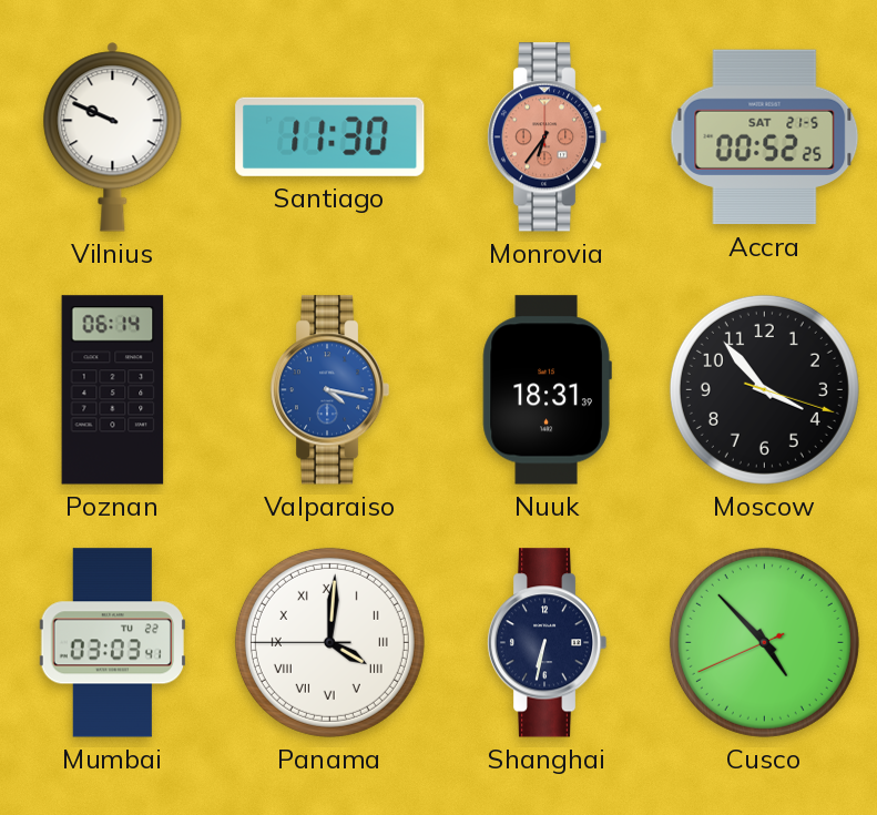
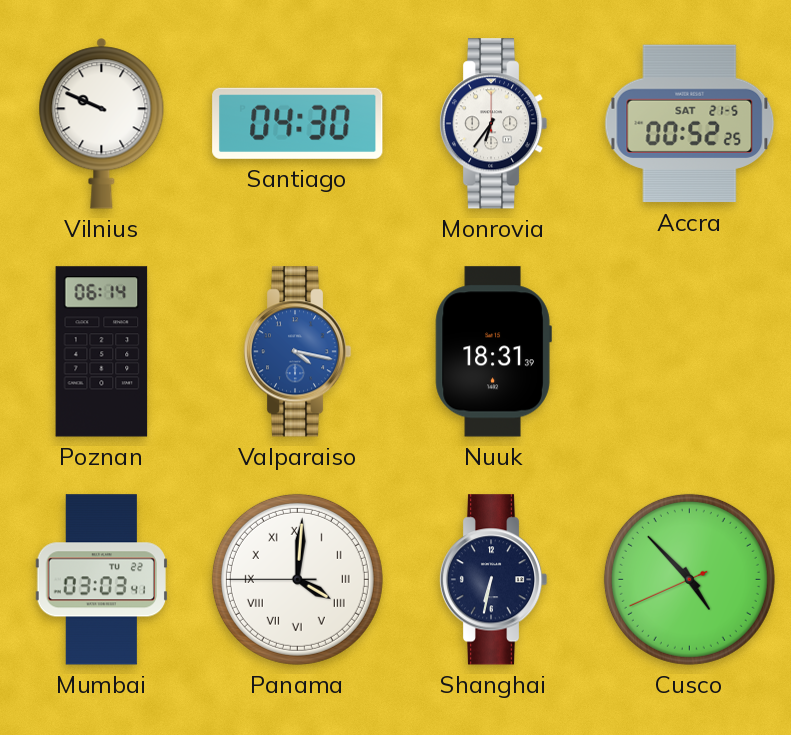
Santiago: 11:30 -> 04:30 (298, 123)
Monrovia dial: salmon -> white (493, 124)
Moscow: 3:53 -> none (764, 389)
